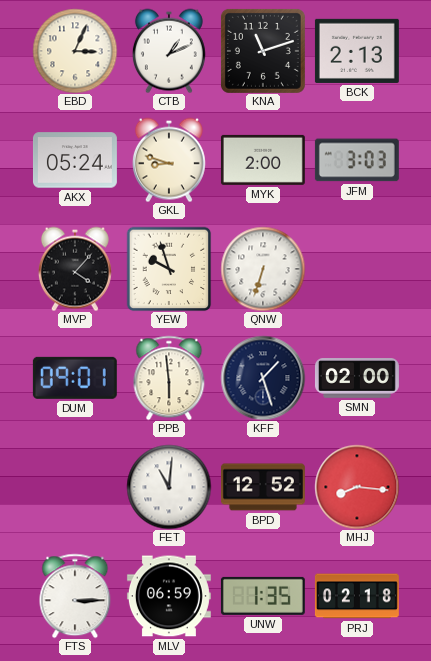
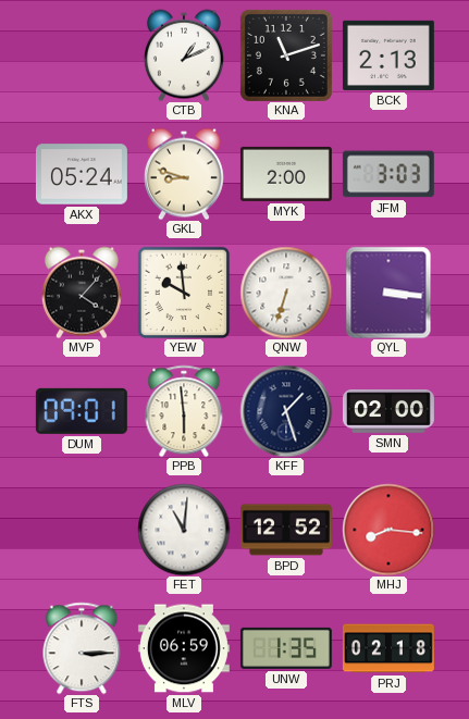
EBD: 3:04 -> none (75, 51)
YEW: 9:57 -> 9:59 (184, 293)
QYL: none -> 3:16 (388, 293)
